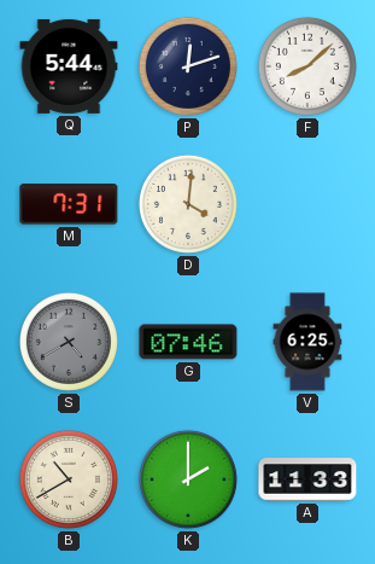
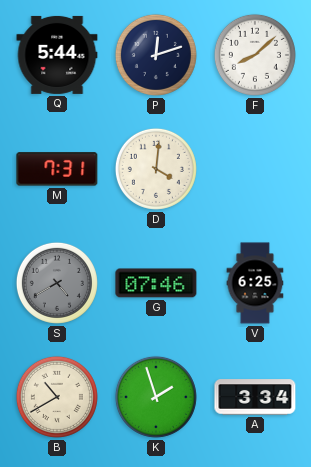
K: 2:00 -> 1:57 (156, 397)
A: 11:33 -> 3:34 (255, 397)
